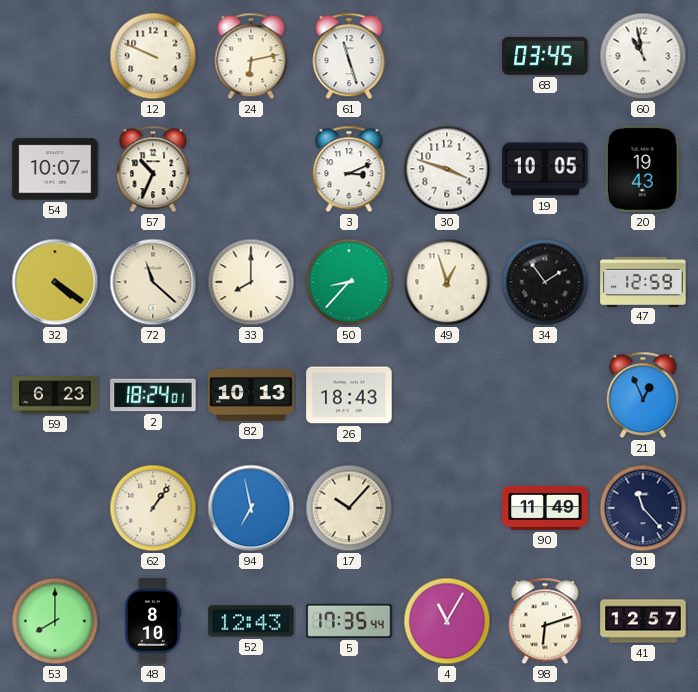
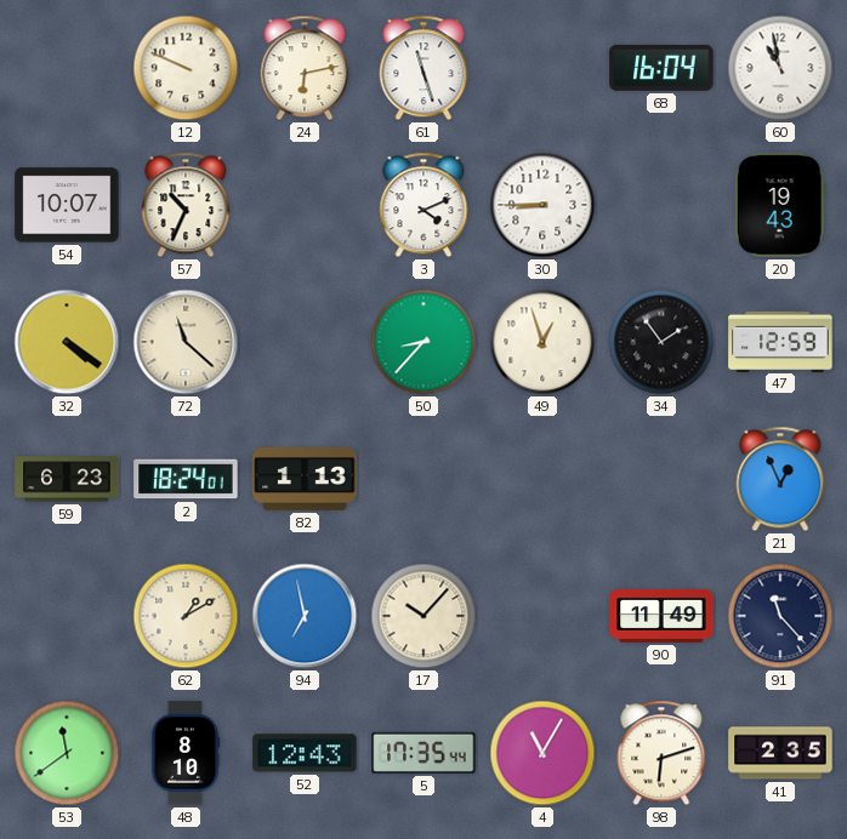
68: 03:45 -> 16:04 (661, 68)
3: 3:11 -> 4:11 (423, 205)
30: 3:48 -> 8:45 (542, 205)
19: 10:05 -> none (545, 169)
33: 8:00 -> none (251, 282)
82: 10:13 -> 1:13 (305, 479)
26: 18:43 -> none (349, 395)
62: 1:06 -> 1:10 (186, 616)
53: 8:00 -> 11:39 (67, 753)
41: 12:57 -> 2:35 (780, 753)
